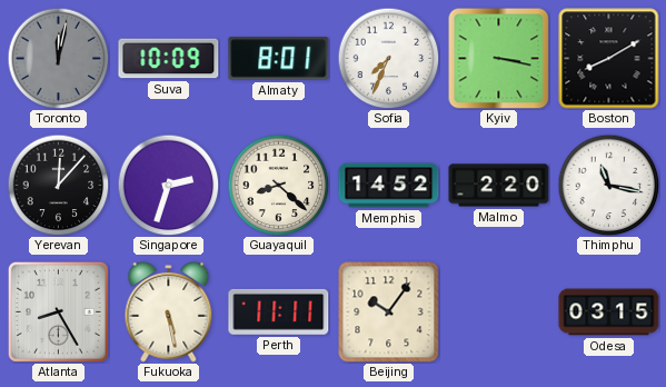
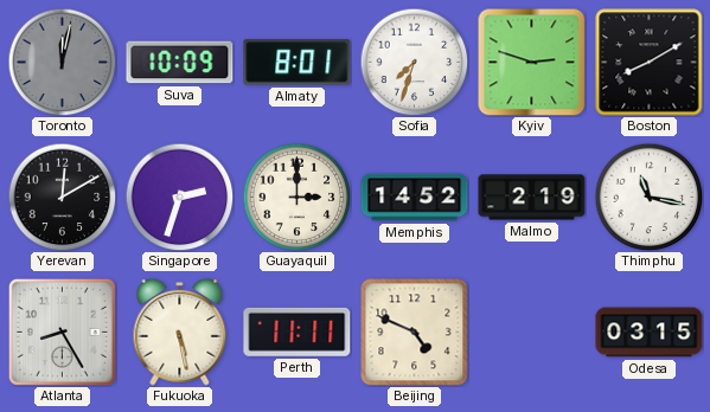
Sofia: 7:34 -> 7:33 (414, 62)
Kyiv: 3:17 -> 2:48 (531, 62)
Yerevan: 12:07 -> 12:10 (62, 197)
Guayaquil: 8:22 -> 3:00 (296, 197)
Malmo: 2:20 -> 2:19 (532, 198)
Beijing: 10:06 -> 4:49 (415, 333)
